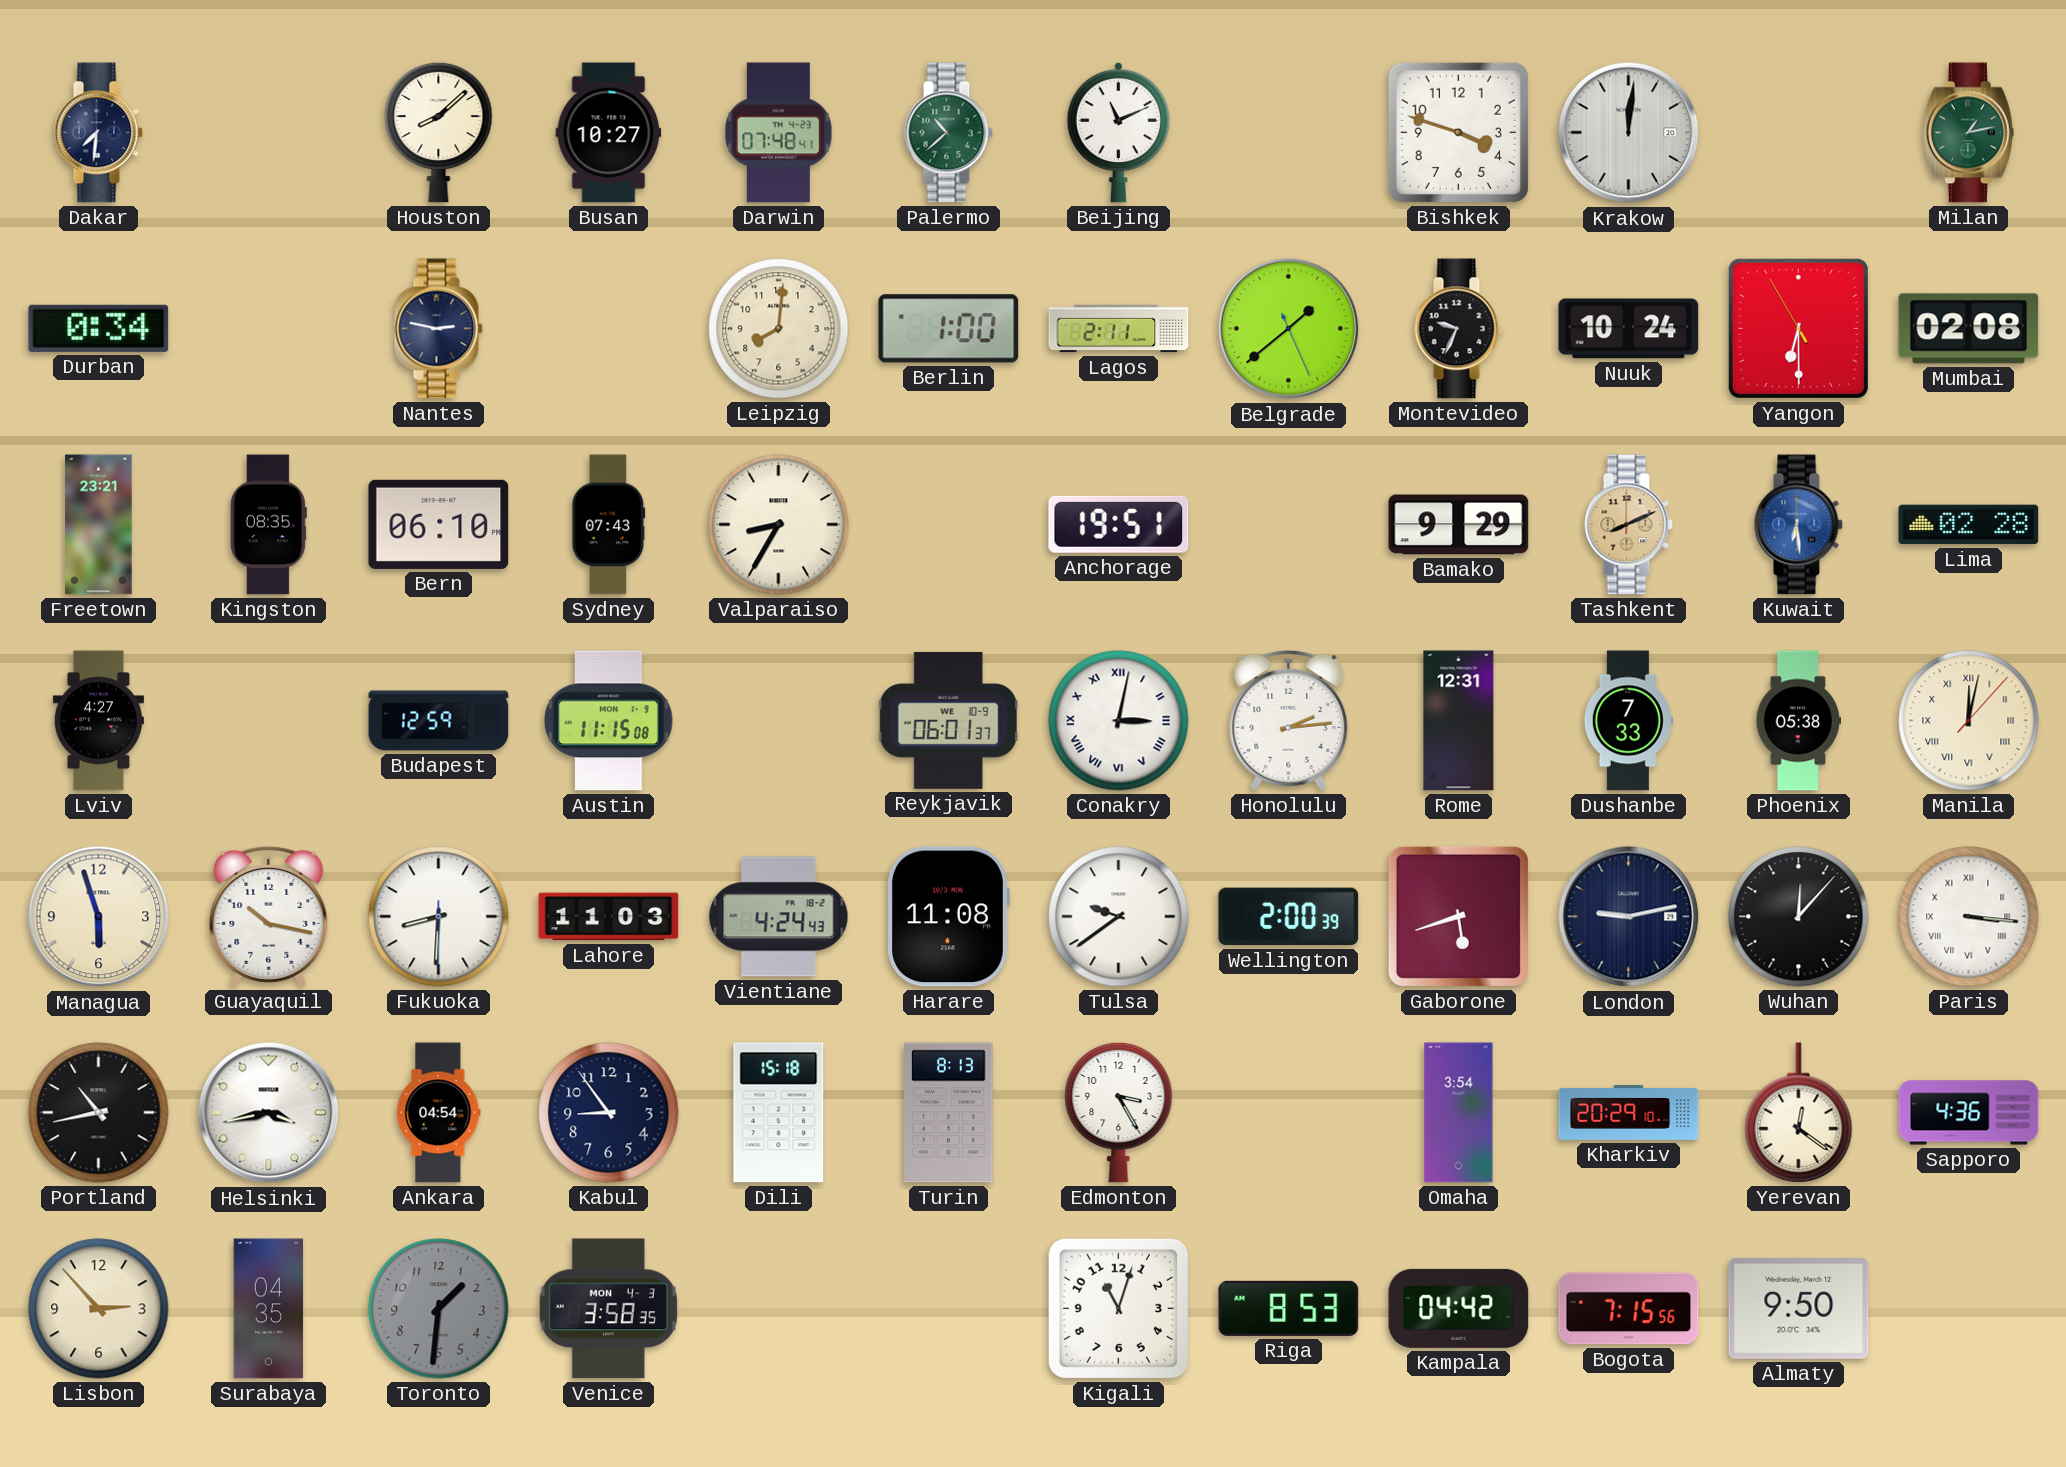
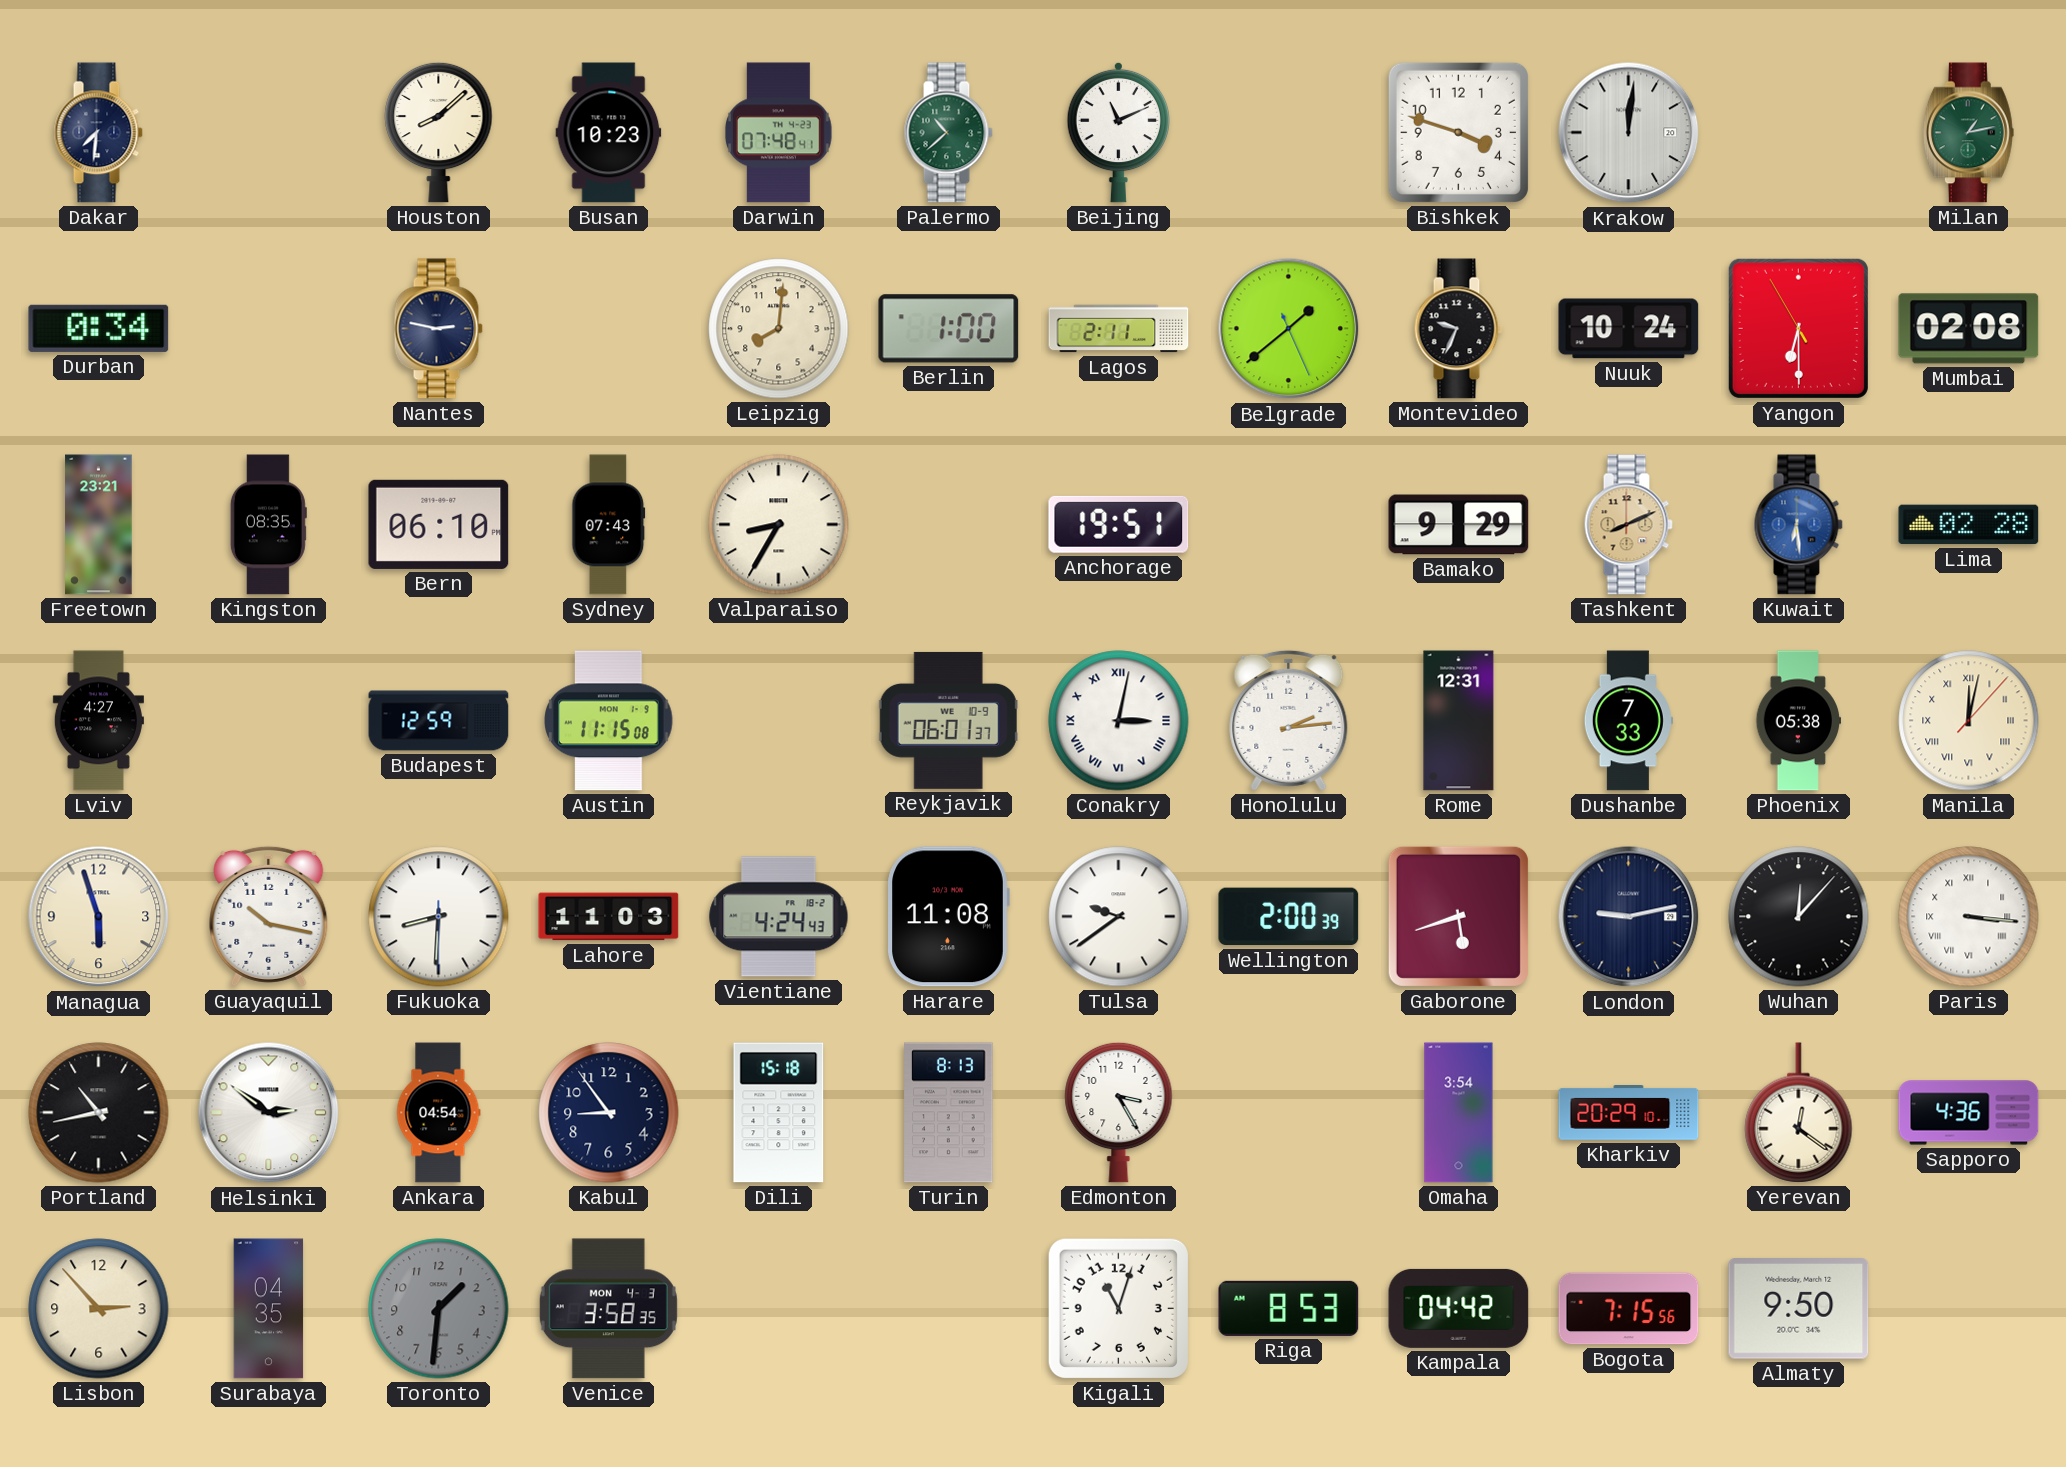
Busan: 10:27 -> 10:23 (609, 133)
Helsinki: 3:43 -> 2:51 (269, 1113)
